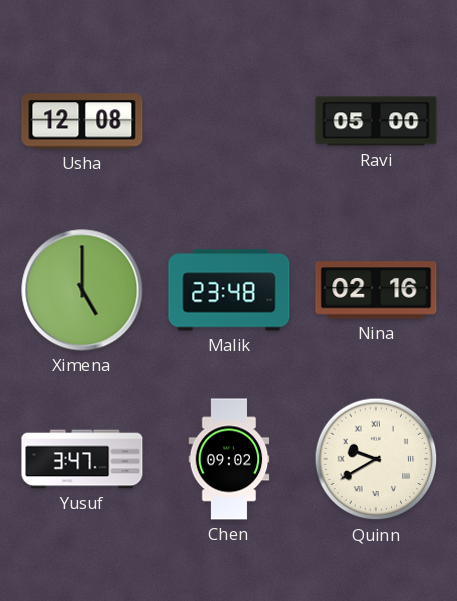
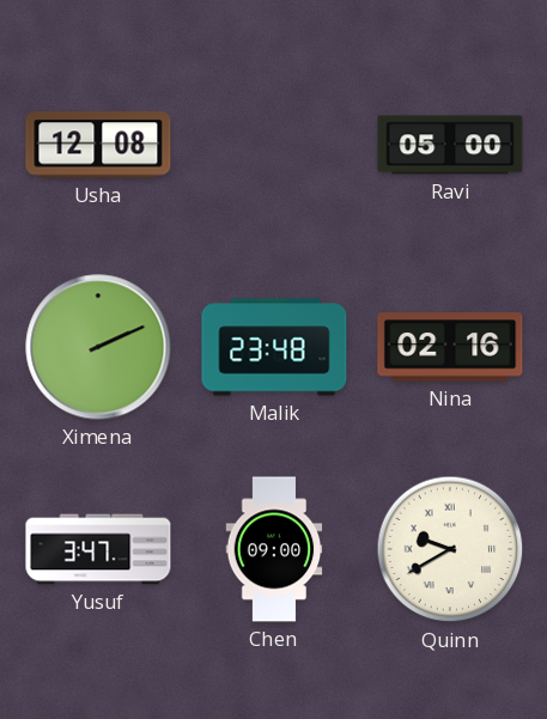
Ximena: 5:00 -> 2:11 (98, 347)
Chen: 09:02 -> 09:00 (274, 549)
